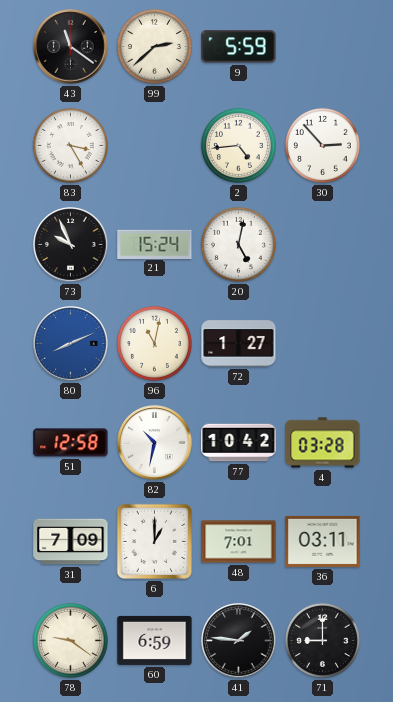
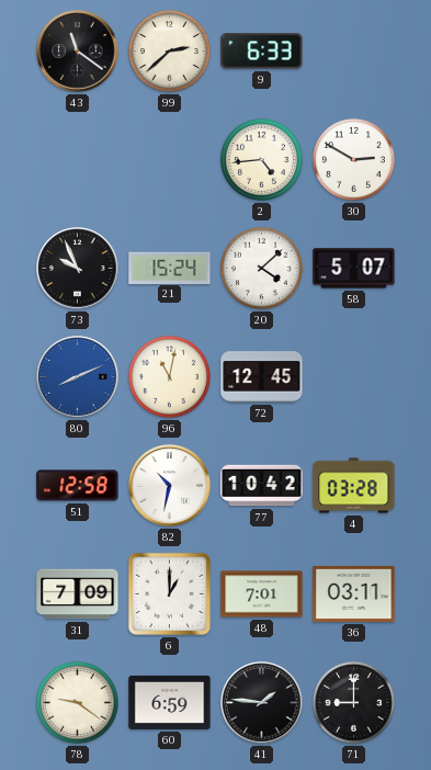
9: 5:59 -> 6:33 (262, 52)
83: 3:25 -> none (70, 145)
30: 2:53 -> 2:50 (353, 159)
20: 5:02 -> 4:08 (261, 268)
58: none -> 5:07 (354, 269)
72: 1:27 -> 12:45 (262, 377)
